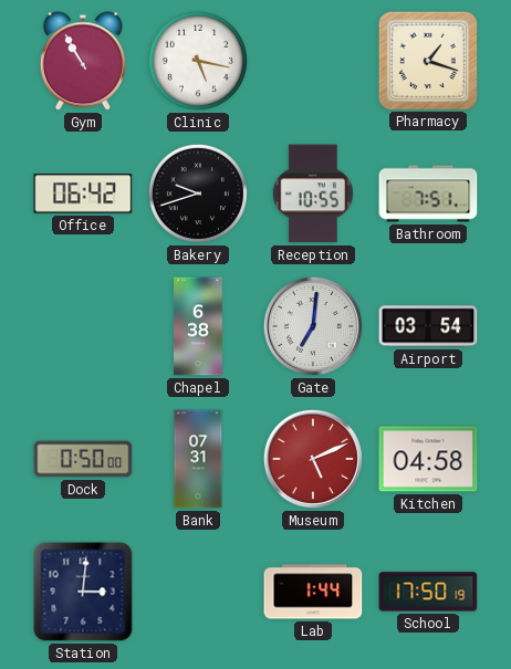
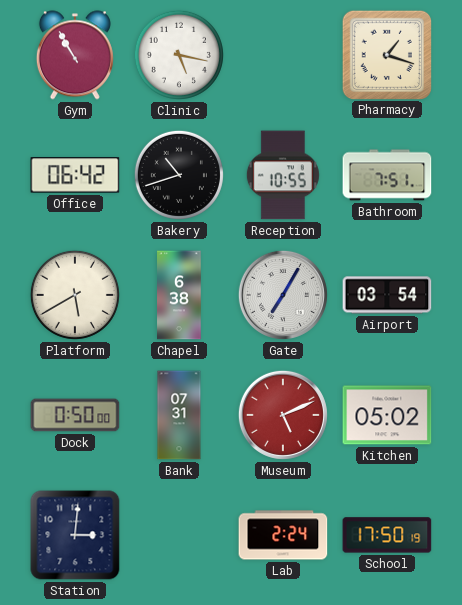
Bakery: 9:42 -> 10:42 (179, 175)
Platform: none -> 5:40 (75, 295)
Gate: 7:01 -> 7:05 (283, 295)
Kitchen: 04:58 -> 05:02 (387, 415)
Lab: 1:44 -> 2:24 (283, 535)
